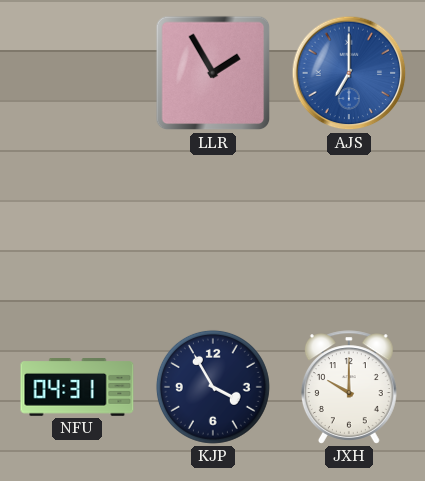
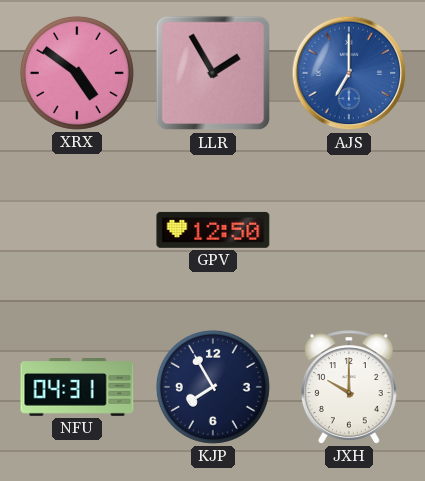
XRX: none -> 4:51 (77, 73)
GPV: none -> 12:50 (213, 230)
KJP: 3:55 -> 7:55 (213, 387)
